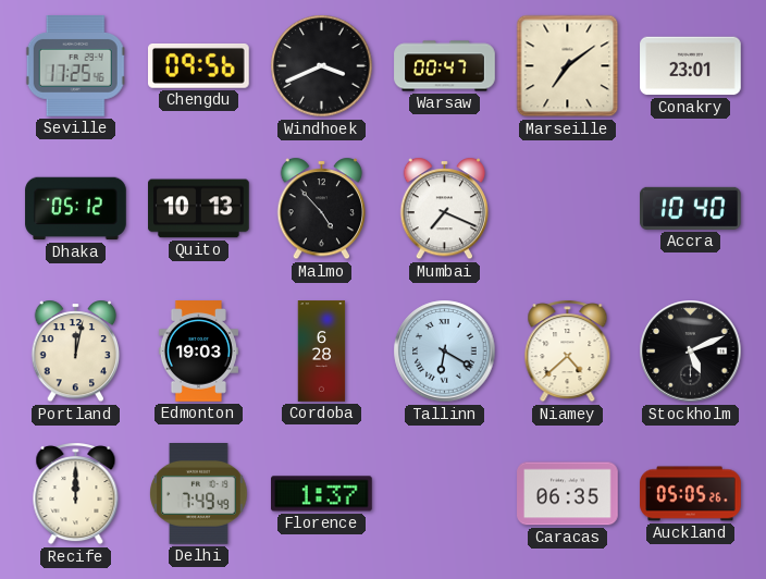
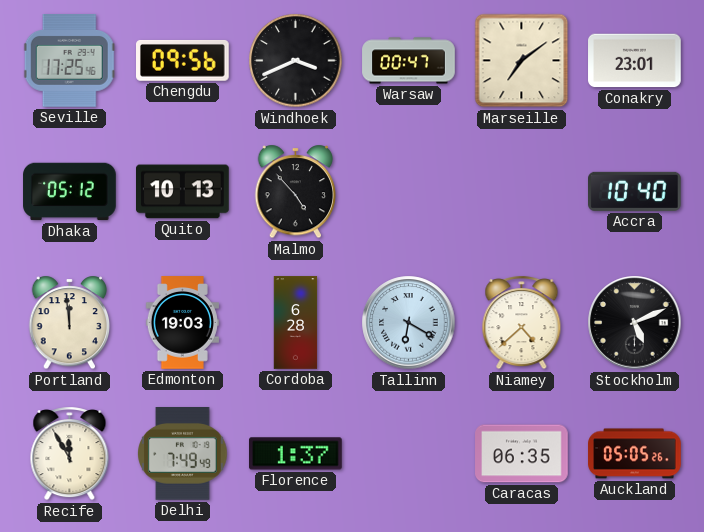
Mumbai: 7:19 -> none (445, 209)
Portland: 12:02 -> 11:59 (70, 323)
Recife: 12:00 -> 11:55 (70, 454)
